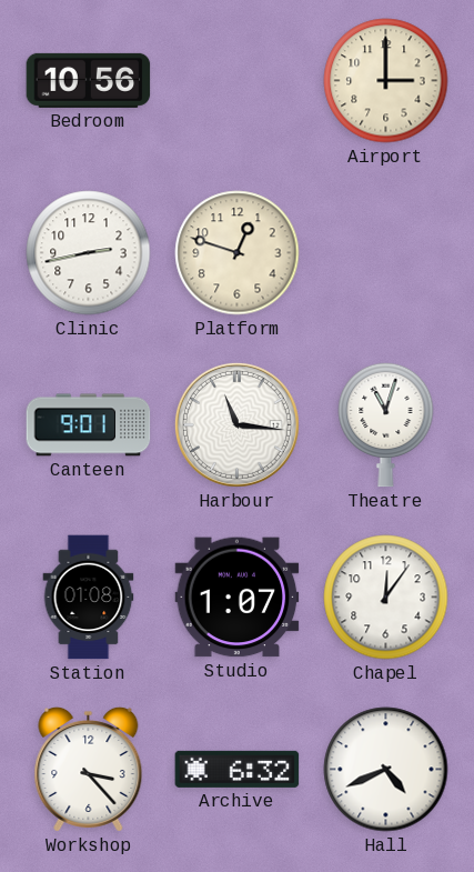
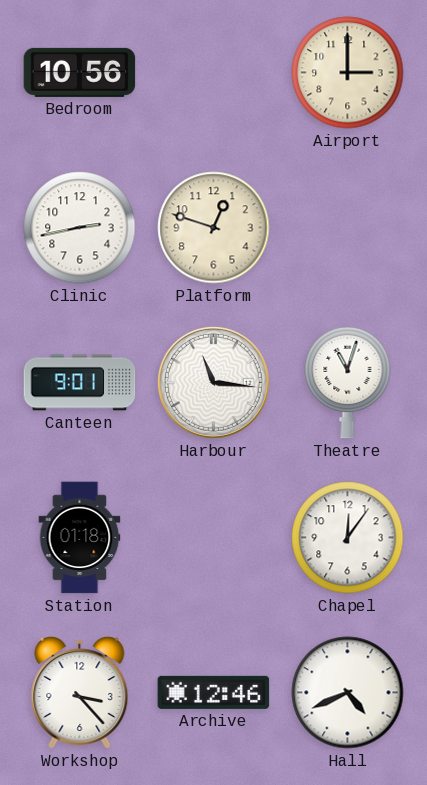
Station: 01:08 -> 01:18 (80, 538)
Studio: 1:07 -> none (238, 598)
Archive: 6:32 -> 12:46 (214, 692)
